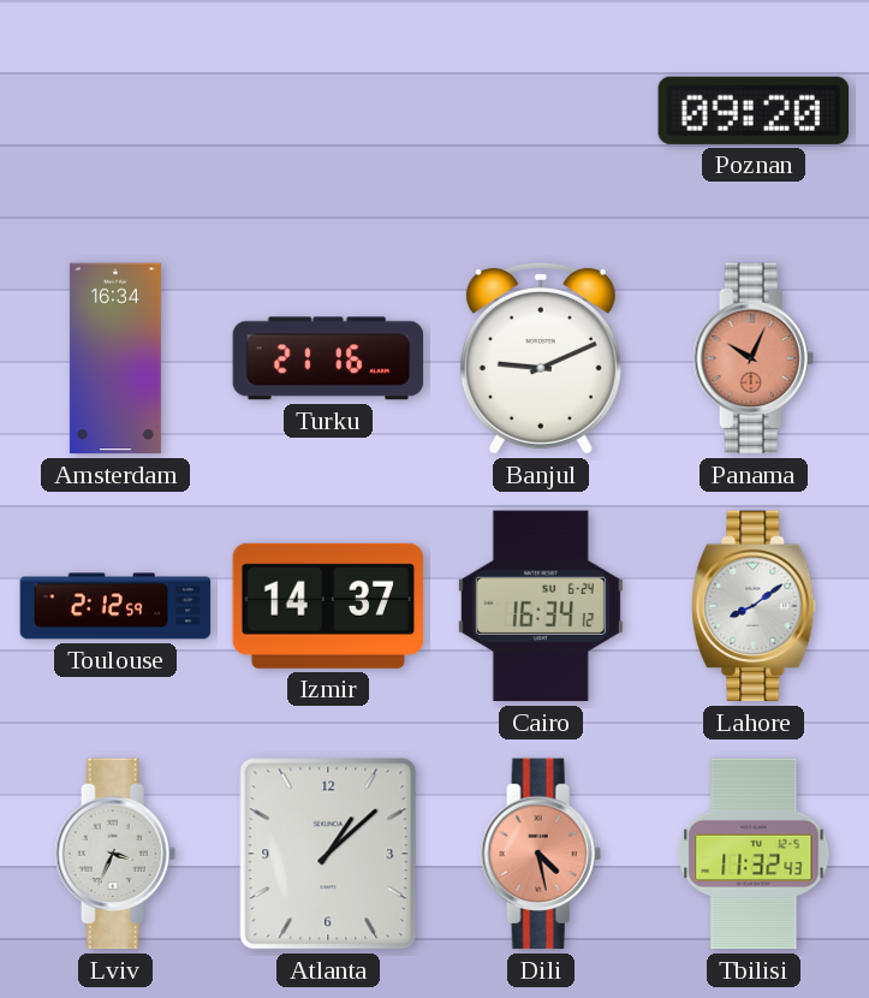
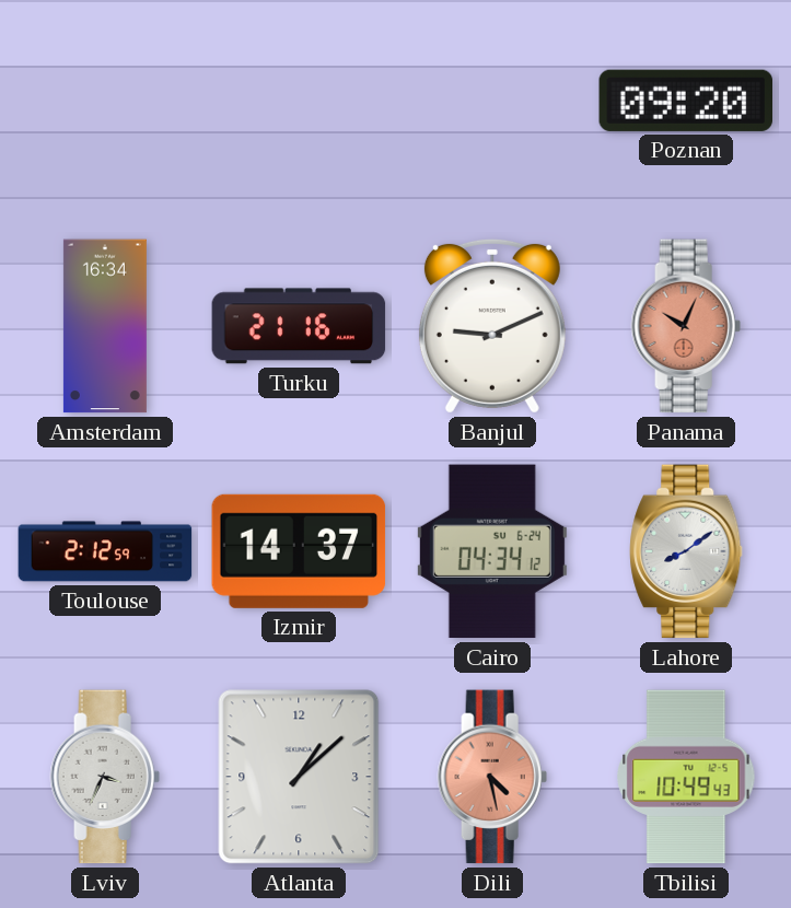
Cairo: 16:34 -> 04:34 (492, 551)
Tbilisi: 11:32 -> 10:49 (686, 777)
